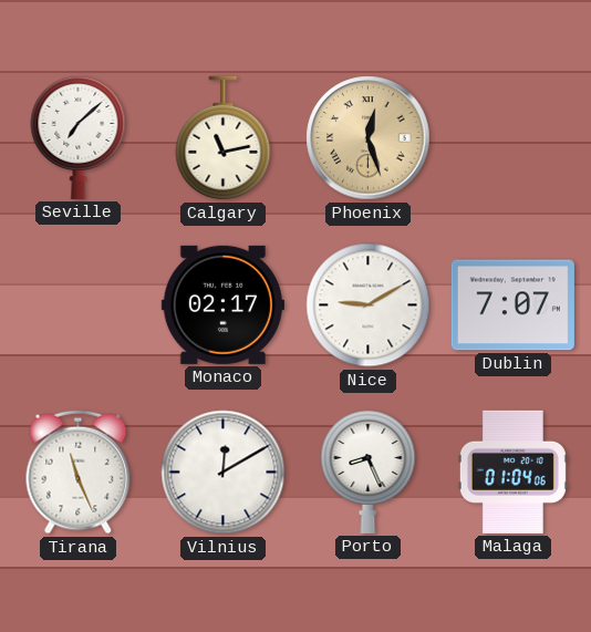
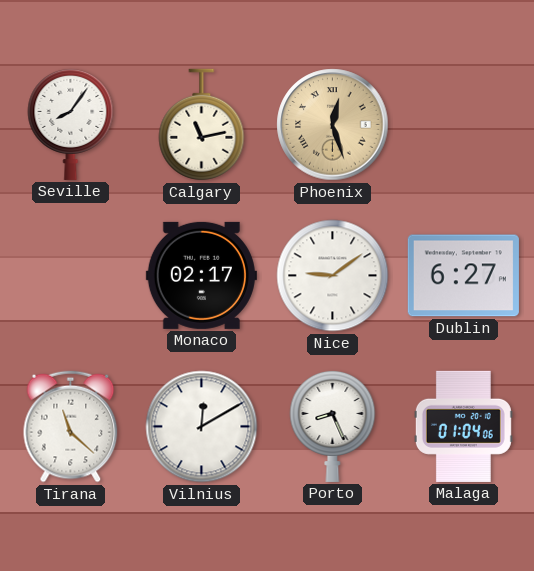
Seville: 7:08 -> 8:06 (71, 124)
Nice: 9:10 -> 9:09 (333, 276)
Dublin: 7:07 -> 6:27 (463, 276)
Tirana: 11:26 -> 11:22 (71, 427)
